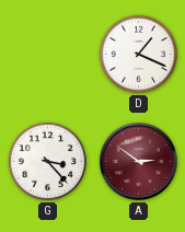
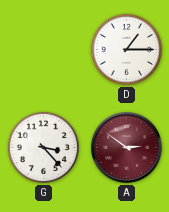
D: 1:19 -> 1:15 (126, 49)
